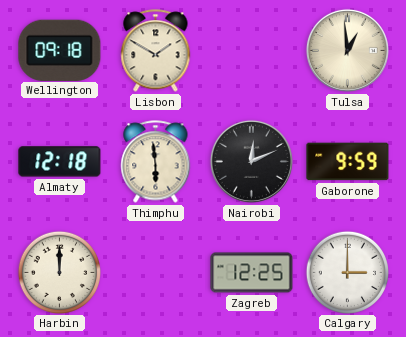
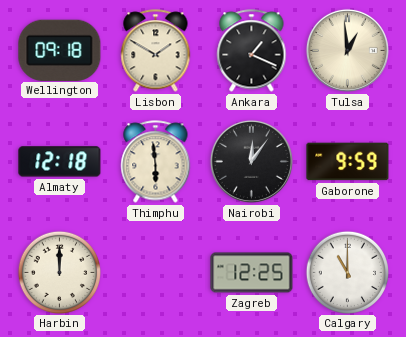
Ankara: none -> 1:19 (252, 51)
Nairobi: 12:11 -> 12:06 (251, 161)
Calgary: 3:00 -> 11:00 (347, 272)
